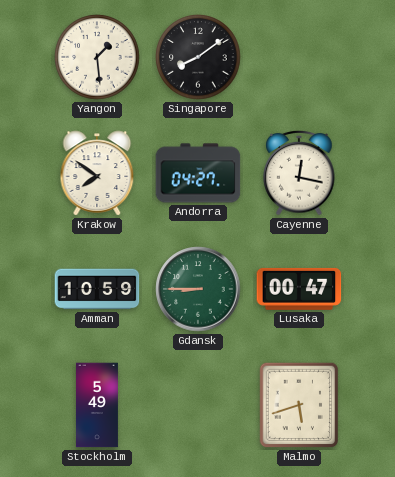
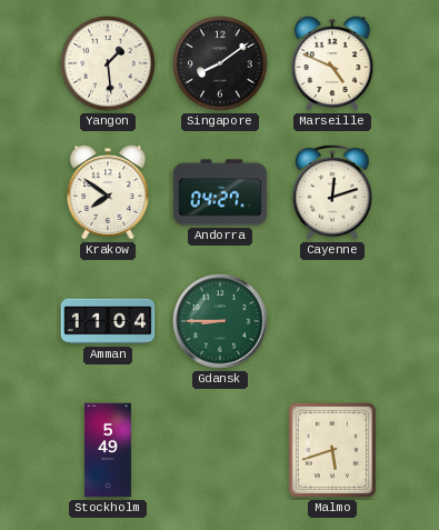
Marseille: none -> 4:49 (332, 63)
Cayenne: 12:17 -> 12:12 (332, 193)
Amman: 10:59 -> 11:04 (108, 321)
Lusaka: 00:47 -> none (299, 289)
